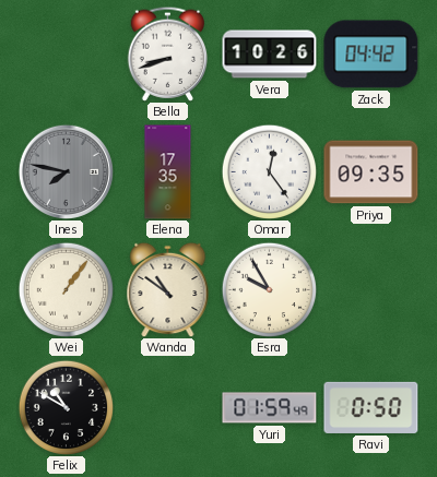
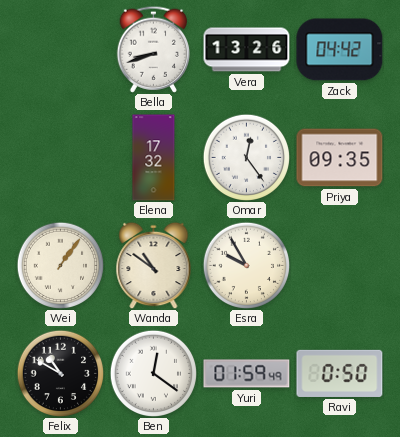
Vera: 10:26 -> 13:26 (247, 50)
Ines: 7:47 -> none (66, 171)
Elena: 17:35 -> 17:32 (154, 158)
Ben: none -> 12:21 (153, 373)
